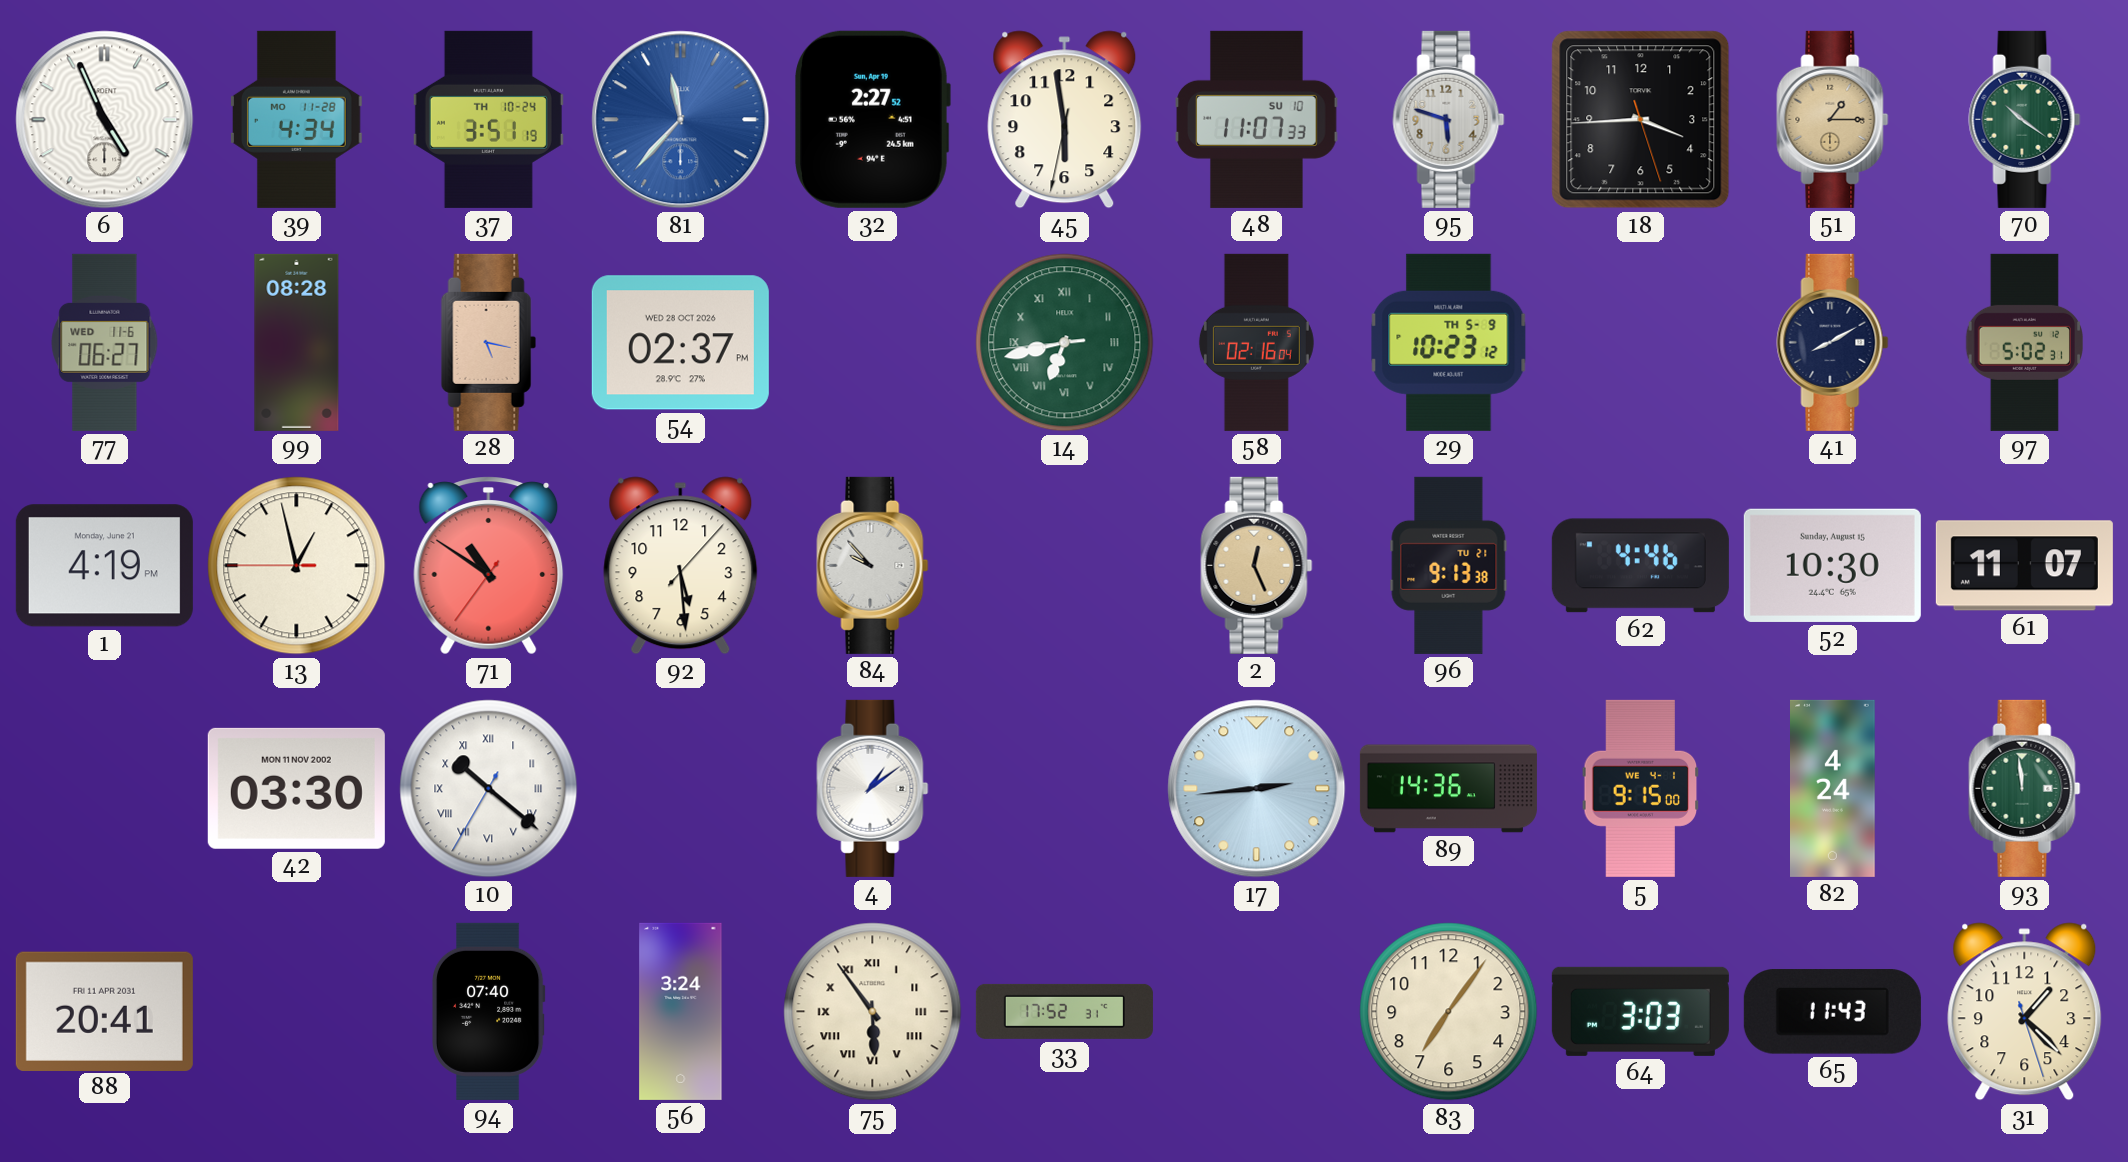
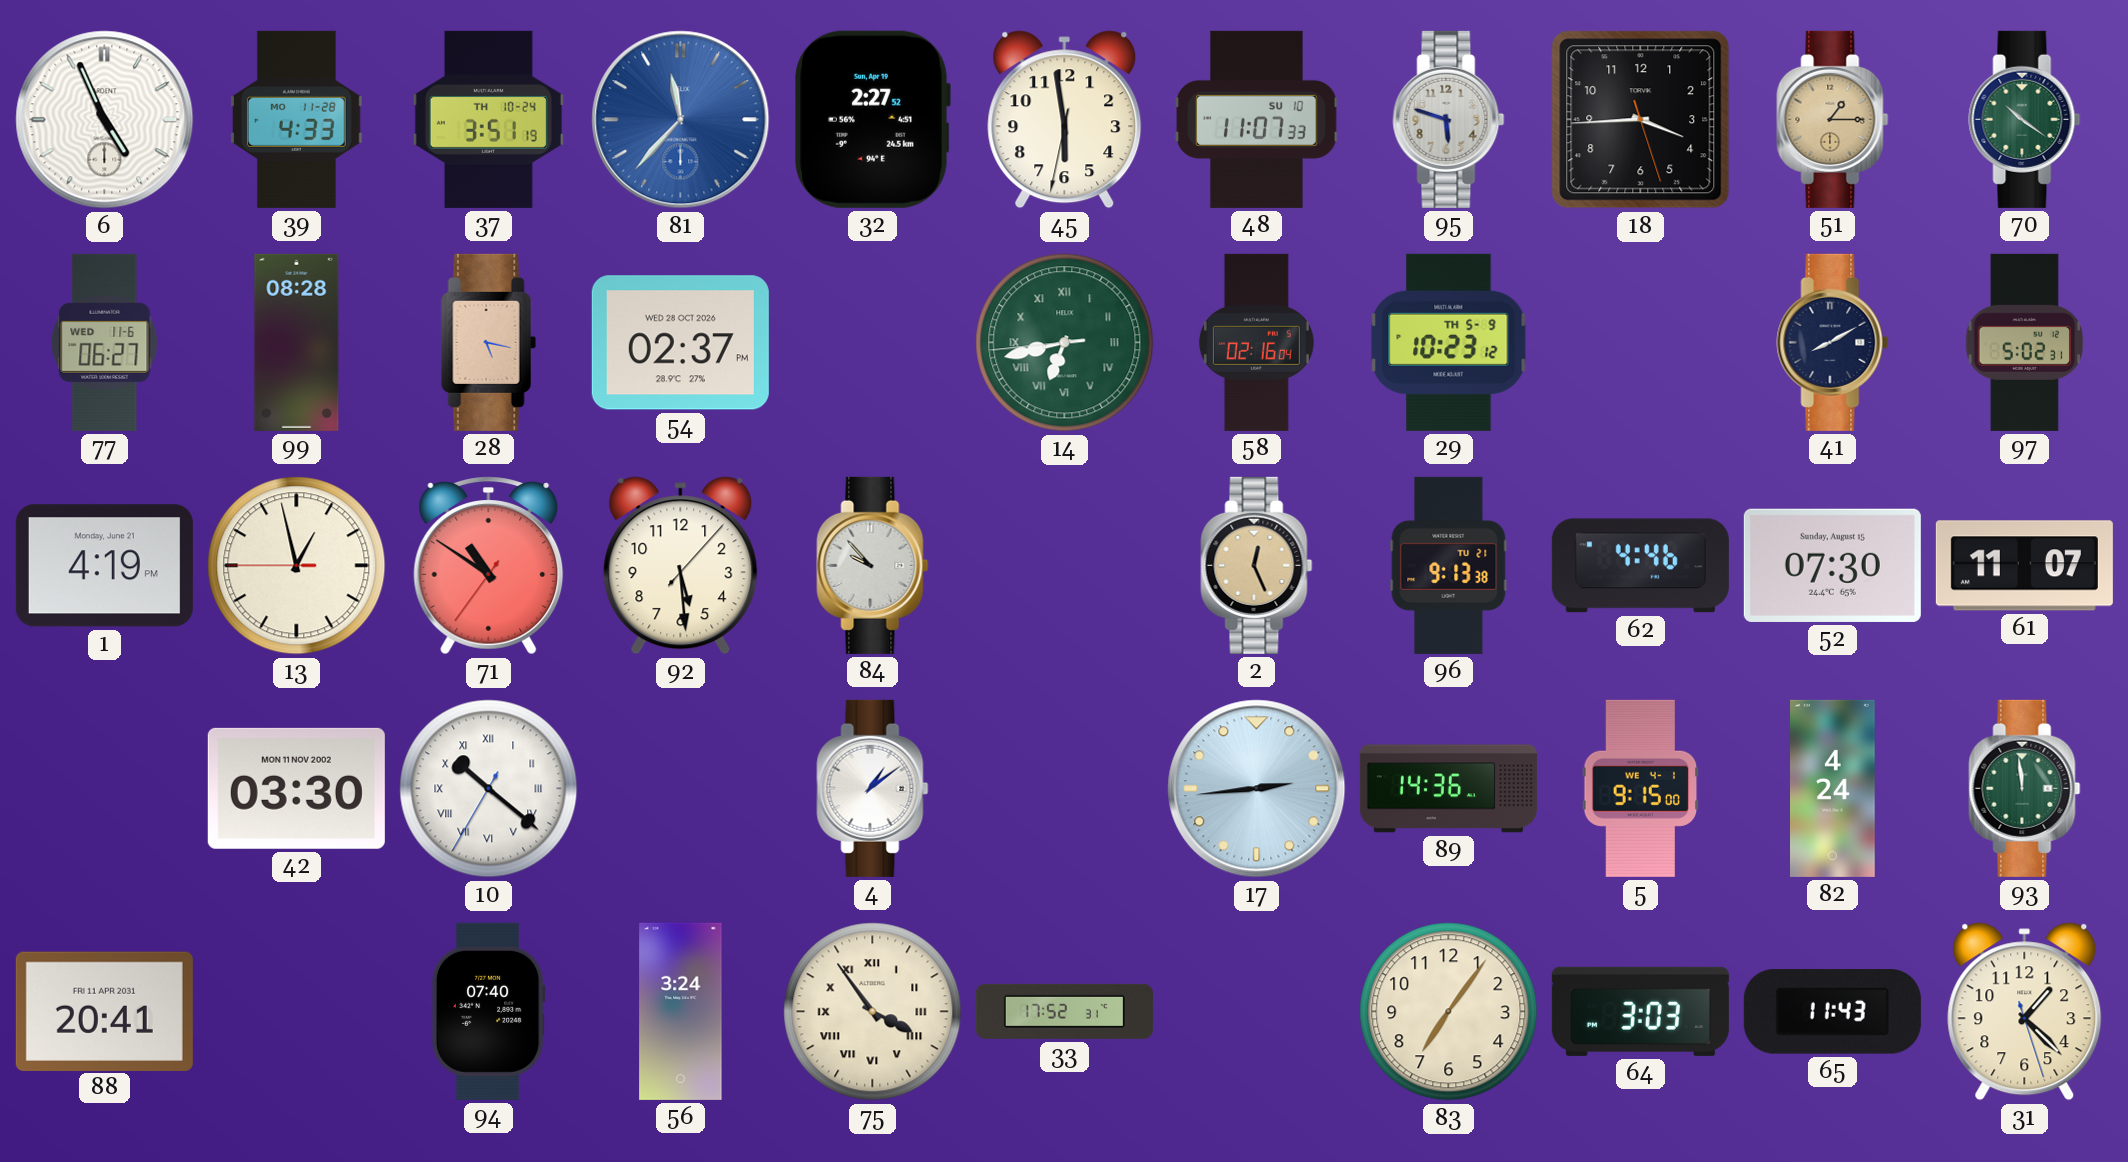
39: 4:34 -> 4:33 (296, 119)
52: 10:30 -> 07:30 (1832, 565)
75: 5:54 -> 3:54 (873, 1012)
